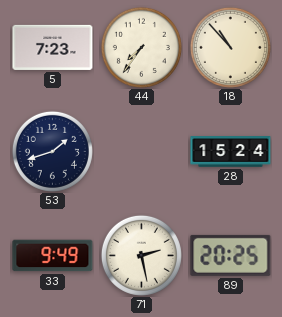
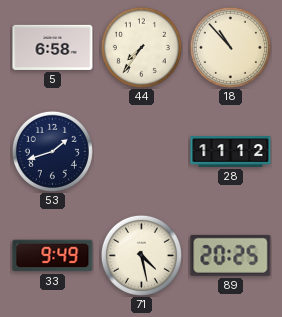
5: 7:23 -> 6:58 (53, 47)
28: 15:24 -> 11:12 (231, 152)
71: 2:28 -> 4:28 (141, 255)
